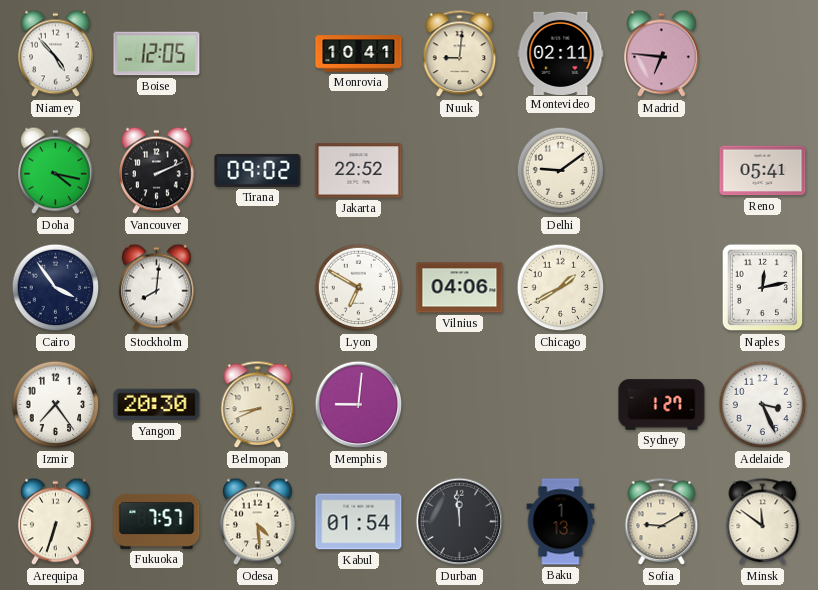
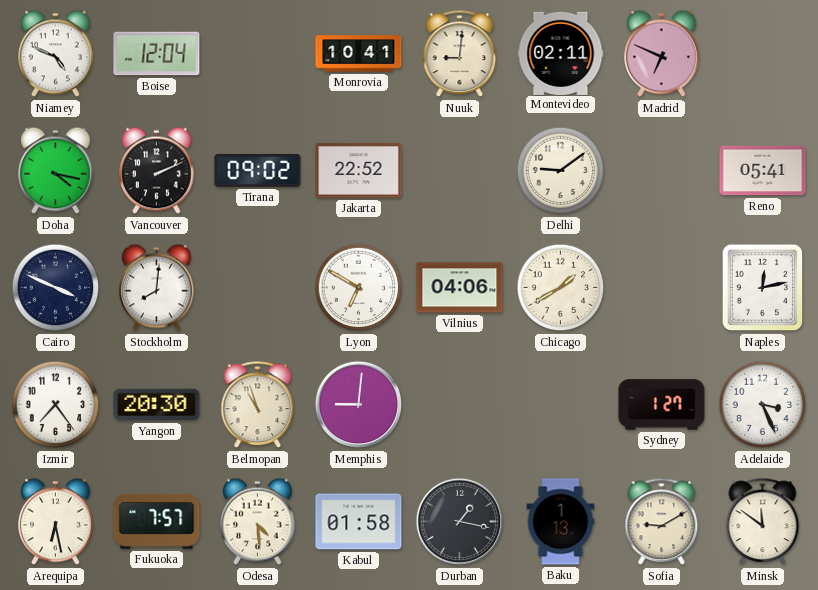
Niamey: 4:53 -> 4:49 (56, 54)
Boise: 12:05 -> 12:04 (157, 54)
Madrid: 6:46 -> 6:49 (662, 54)
Cairo: 3:54 -> 3:49 (56, 288)
Belmopan: 8:41 -> 10:57 (258, 405)
Arequipa: 6:33 -> 6:28 (56, 522)
Kabul: 01:54 -> 01:58 (359, 522)
Durban: 11:59 -> 1:17 (460, 522)
